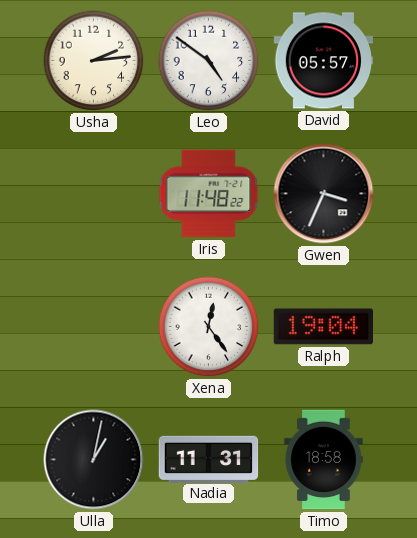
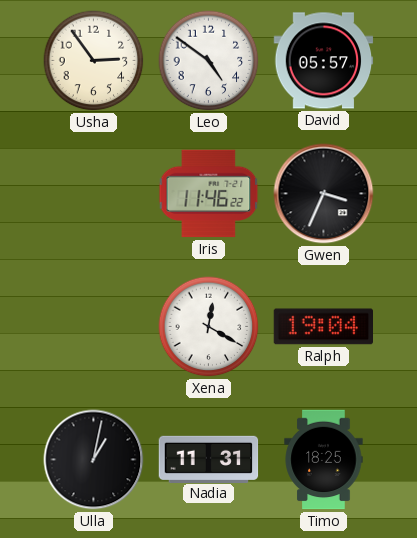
Usha: 2:14 -> 2:54 (94, 61)
Iris: 11:48 -> 11:46 (209, 194)
Xena: 12:24 -> 12:20 (209, 327)
Timo: 18:58 -> 18:25 (324, 460)
